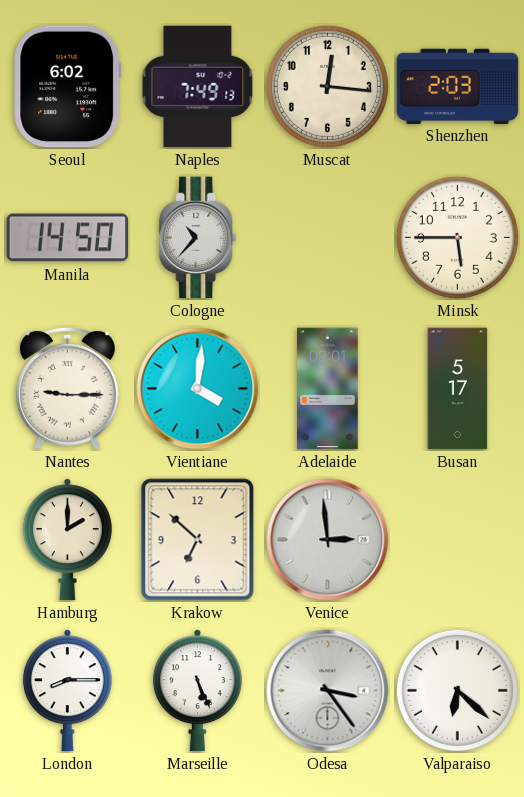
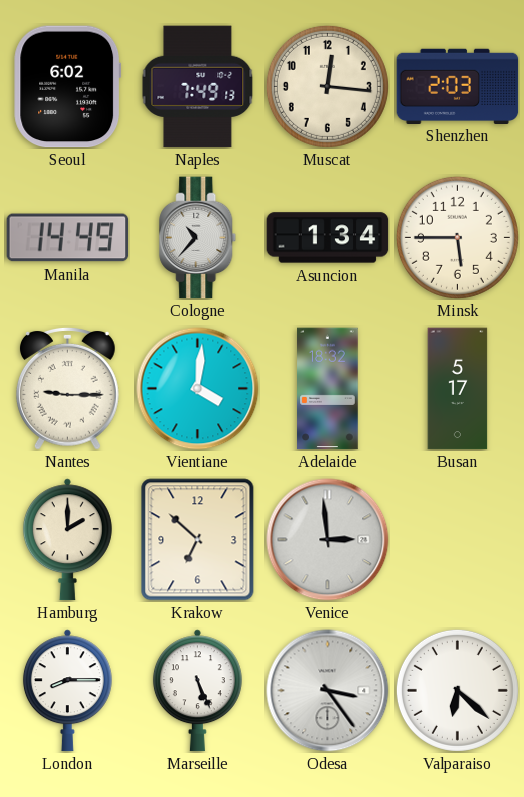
Manila: 14:50 -> 14:49 (68, 238)
Asuncion: none -> 1:34 (328, 238)
Adelaide: 09:01 -> 18:32 (328, 389)
